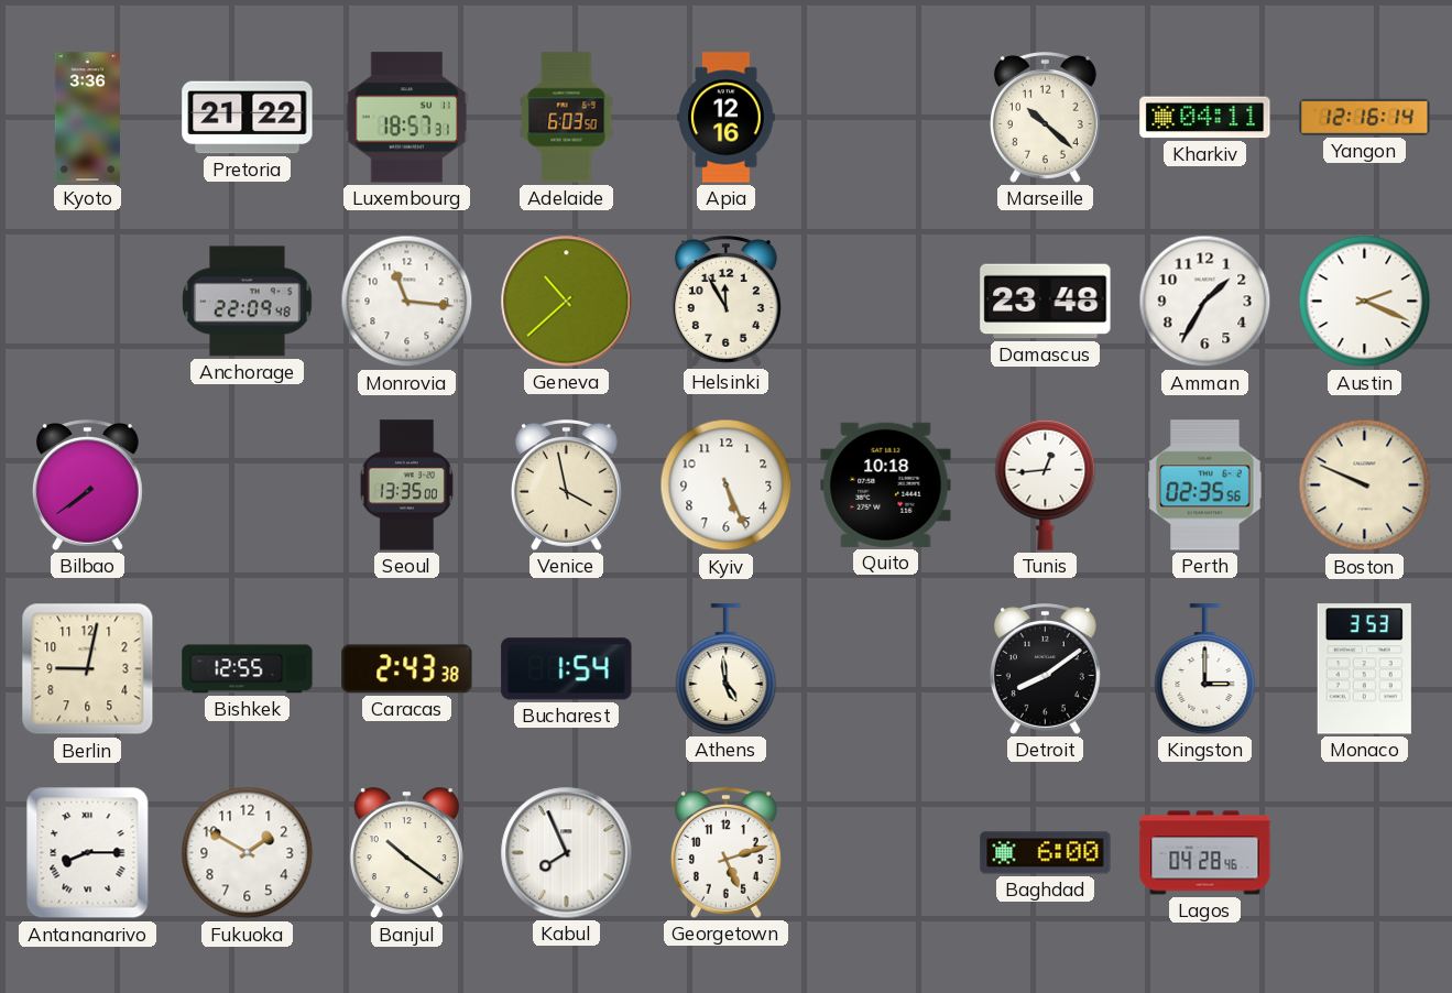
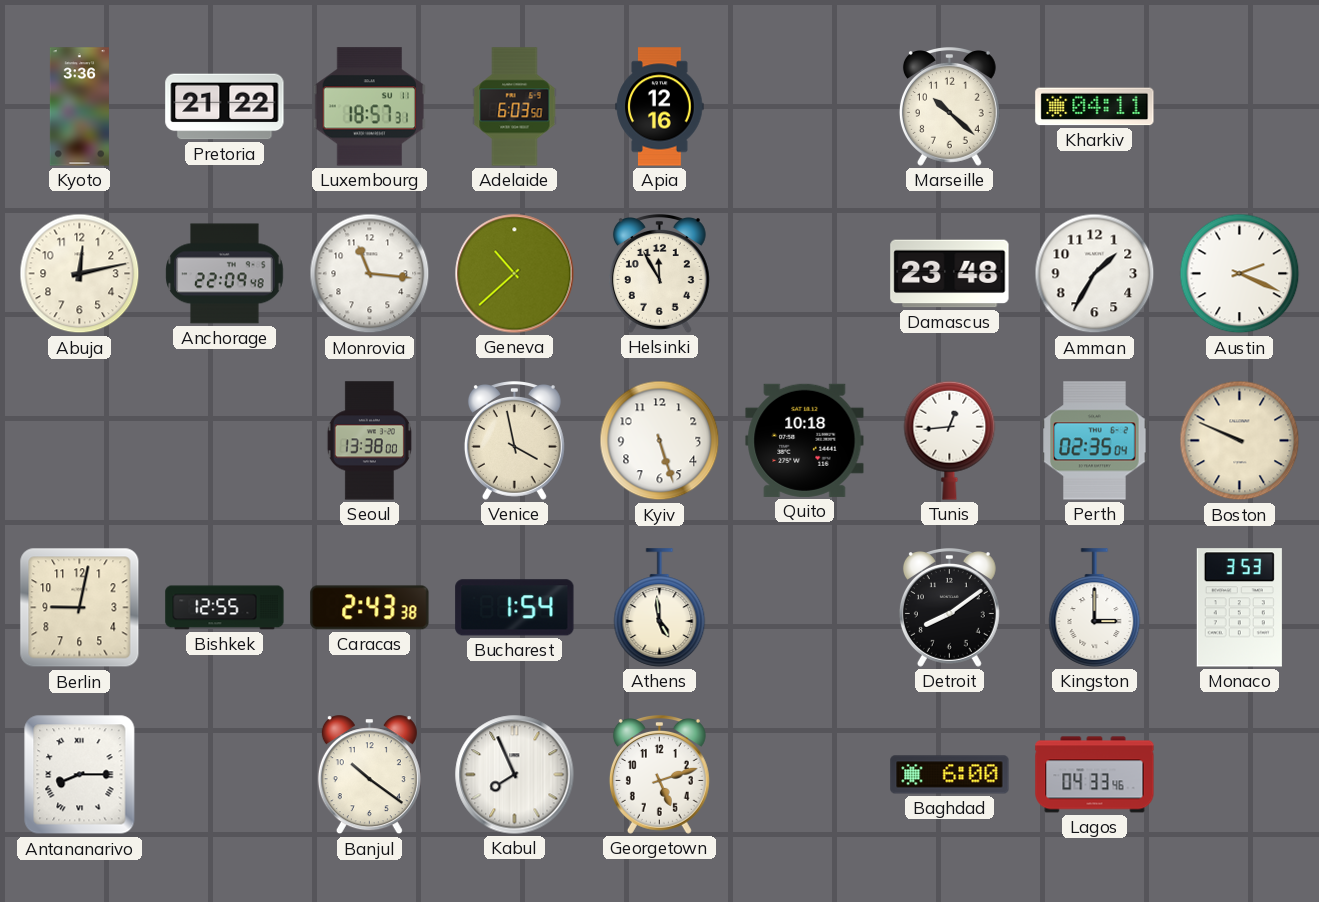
Yangon: 12:16 -> none (1365, 117)
Abuja: none -> 12:13 (80, 274)
Bilbao: 7:39 -> none (87, 485)
Seoul: 13:35 -> 13:38 (369, 441)
Kyiv: 5:26 -> 5:27 (660, 441)
Perth: 02:35:56 -> 02:35:04 (1095, 441)
Fukuoka: 1:50 -> none (248, 853)
Lagos: 04:28 -> 04:33 (1095, 775)
